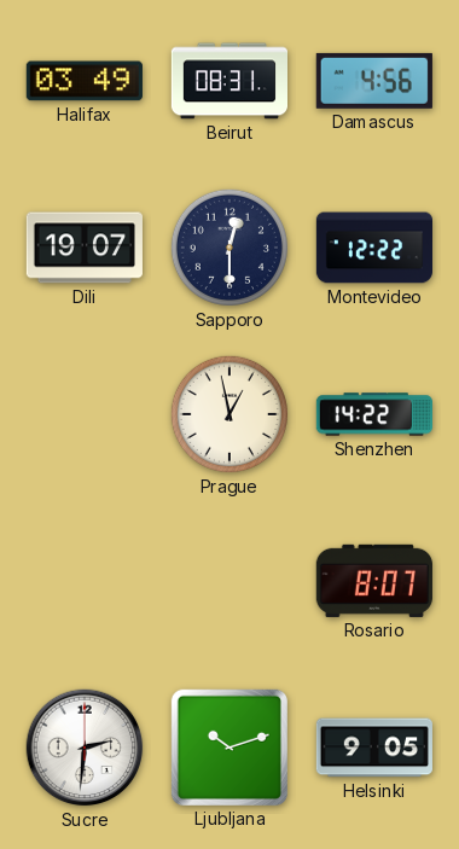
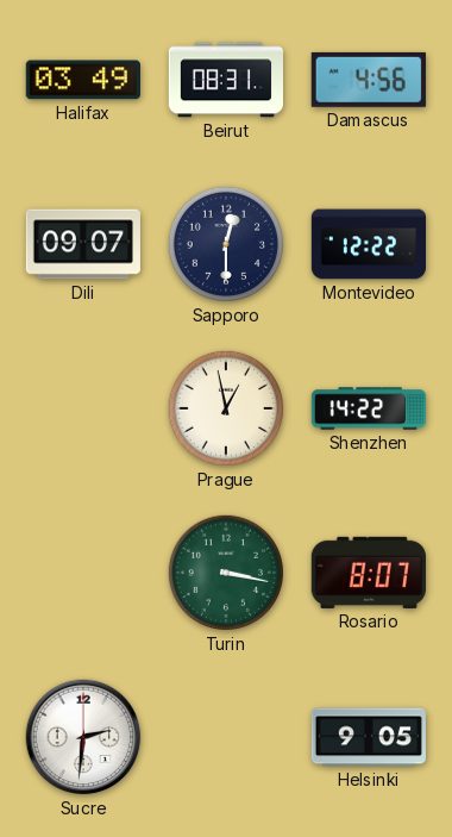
Dili: 19:07 -> 09:07 (83, 244)
Turin: none -> 3:17 (226, 573)
Ljubljana: 10:12 -> none (230, 748)
